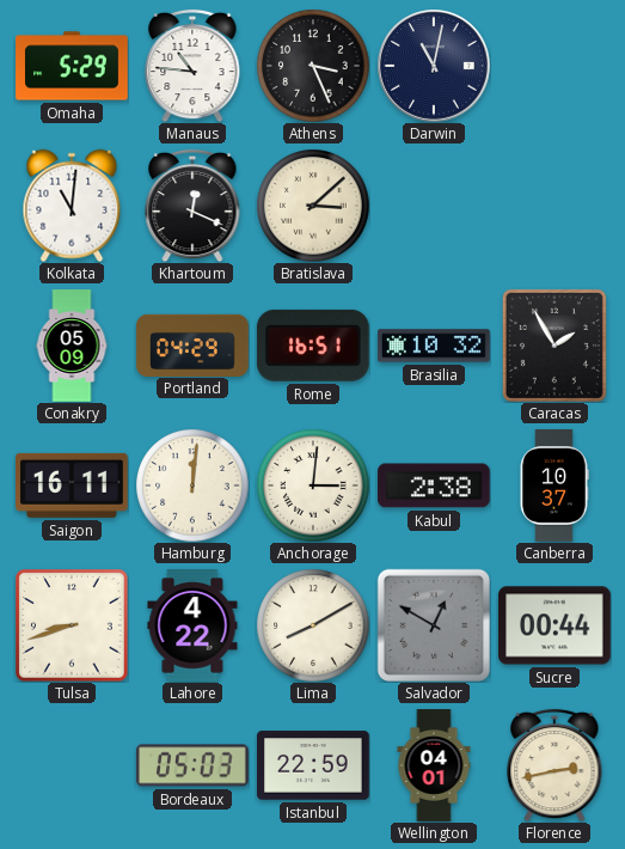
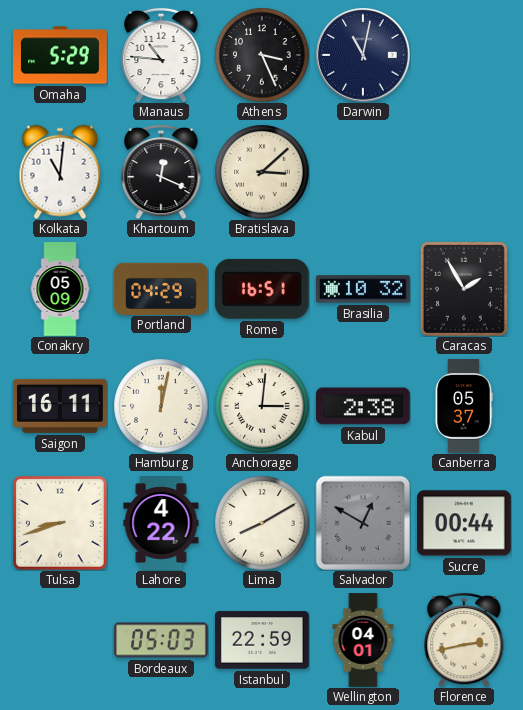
Hamburg: 12:01 -> 12:02 (161, 406)
Canberra: 10:37 -> 05:37 (464, 406)
